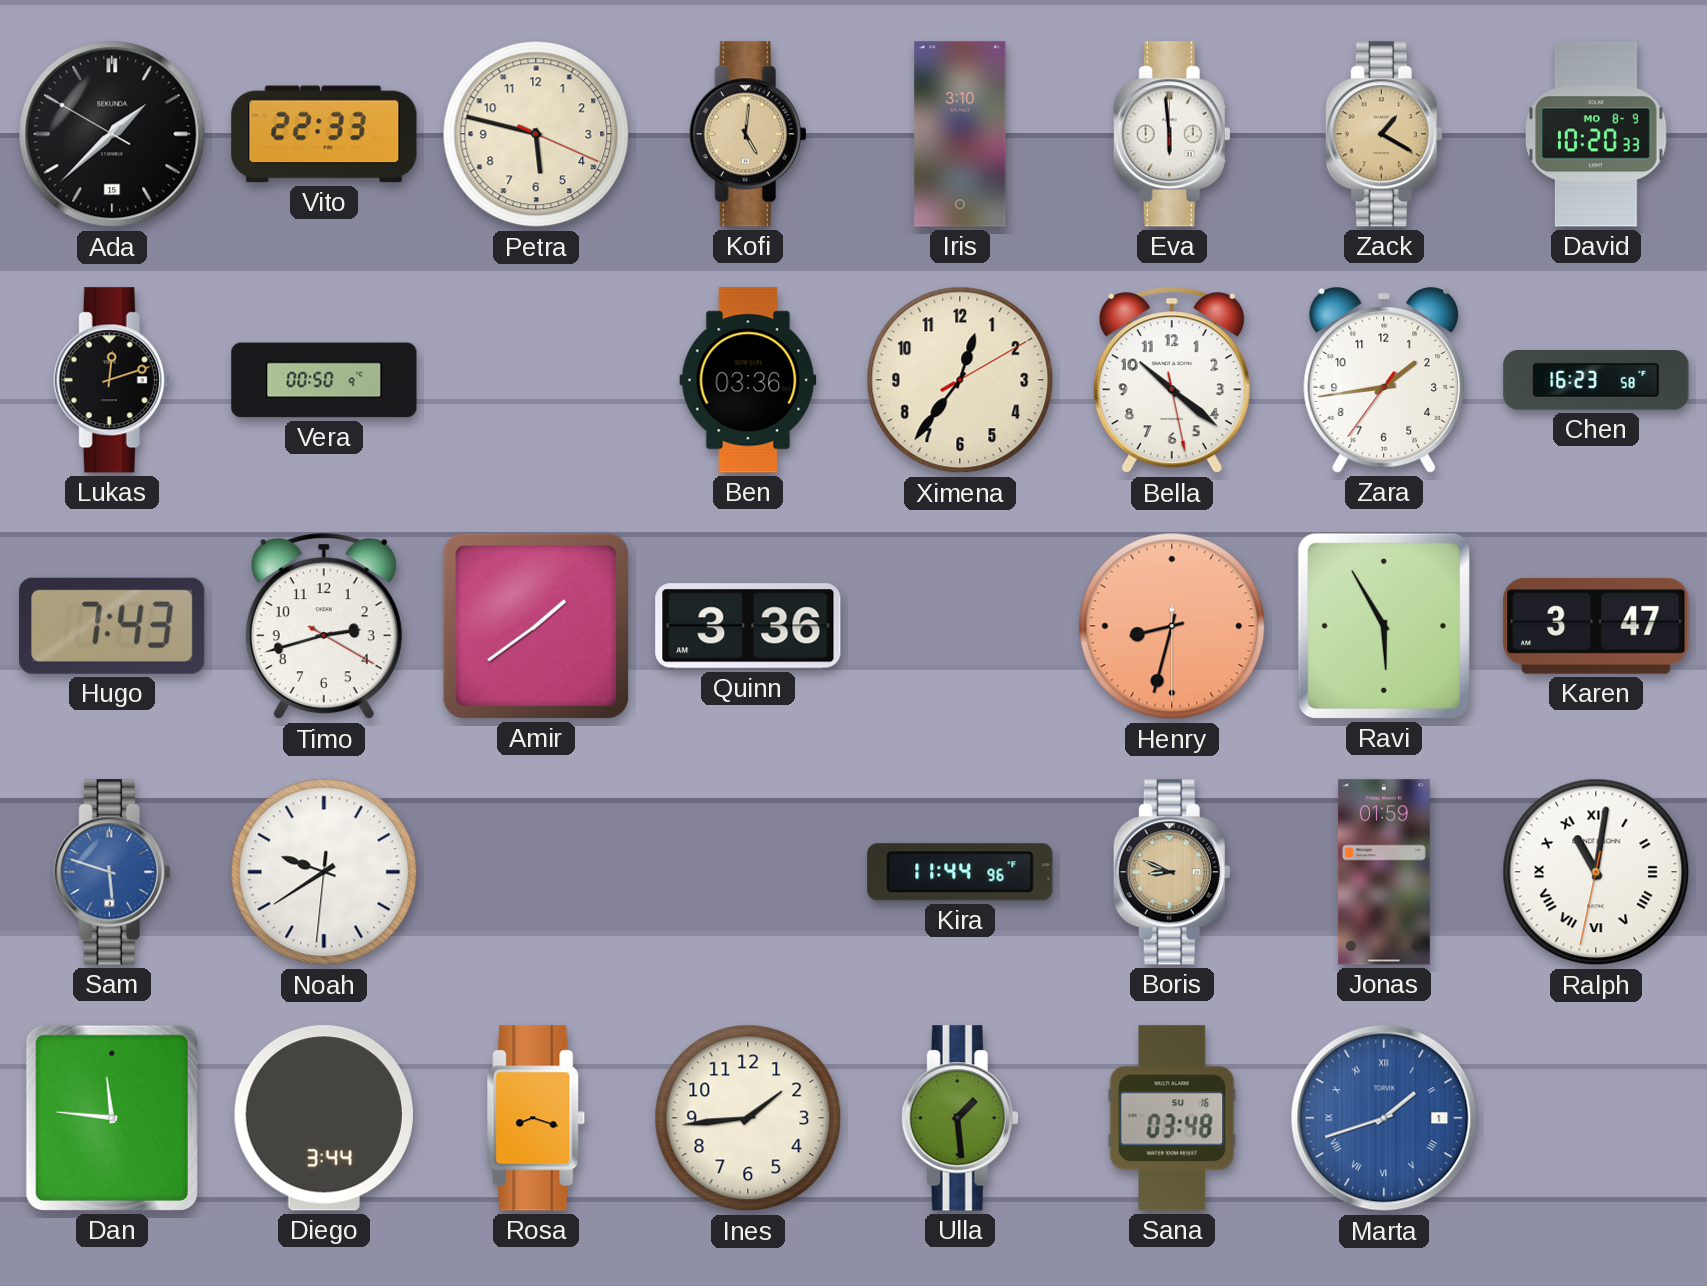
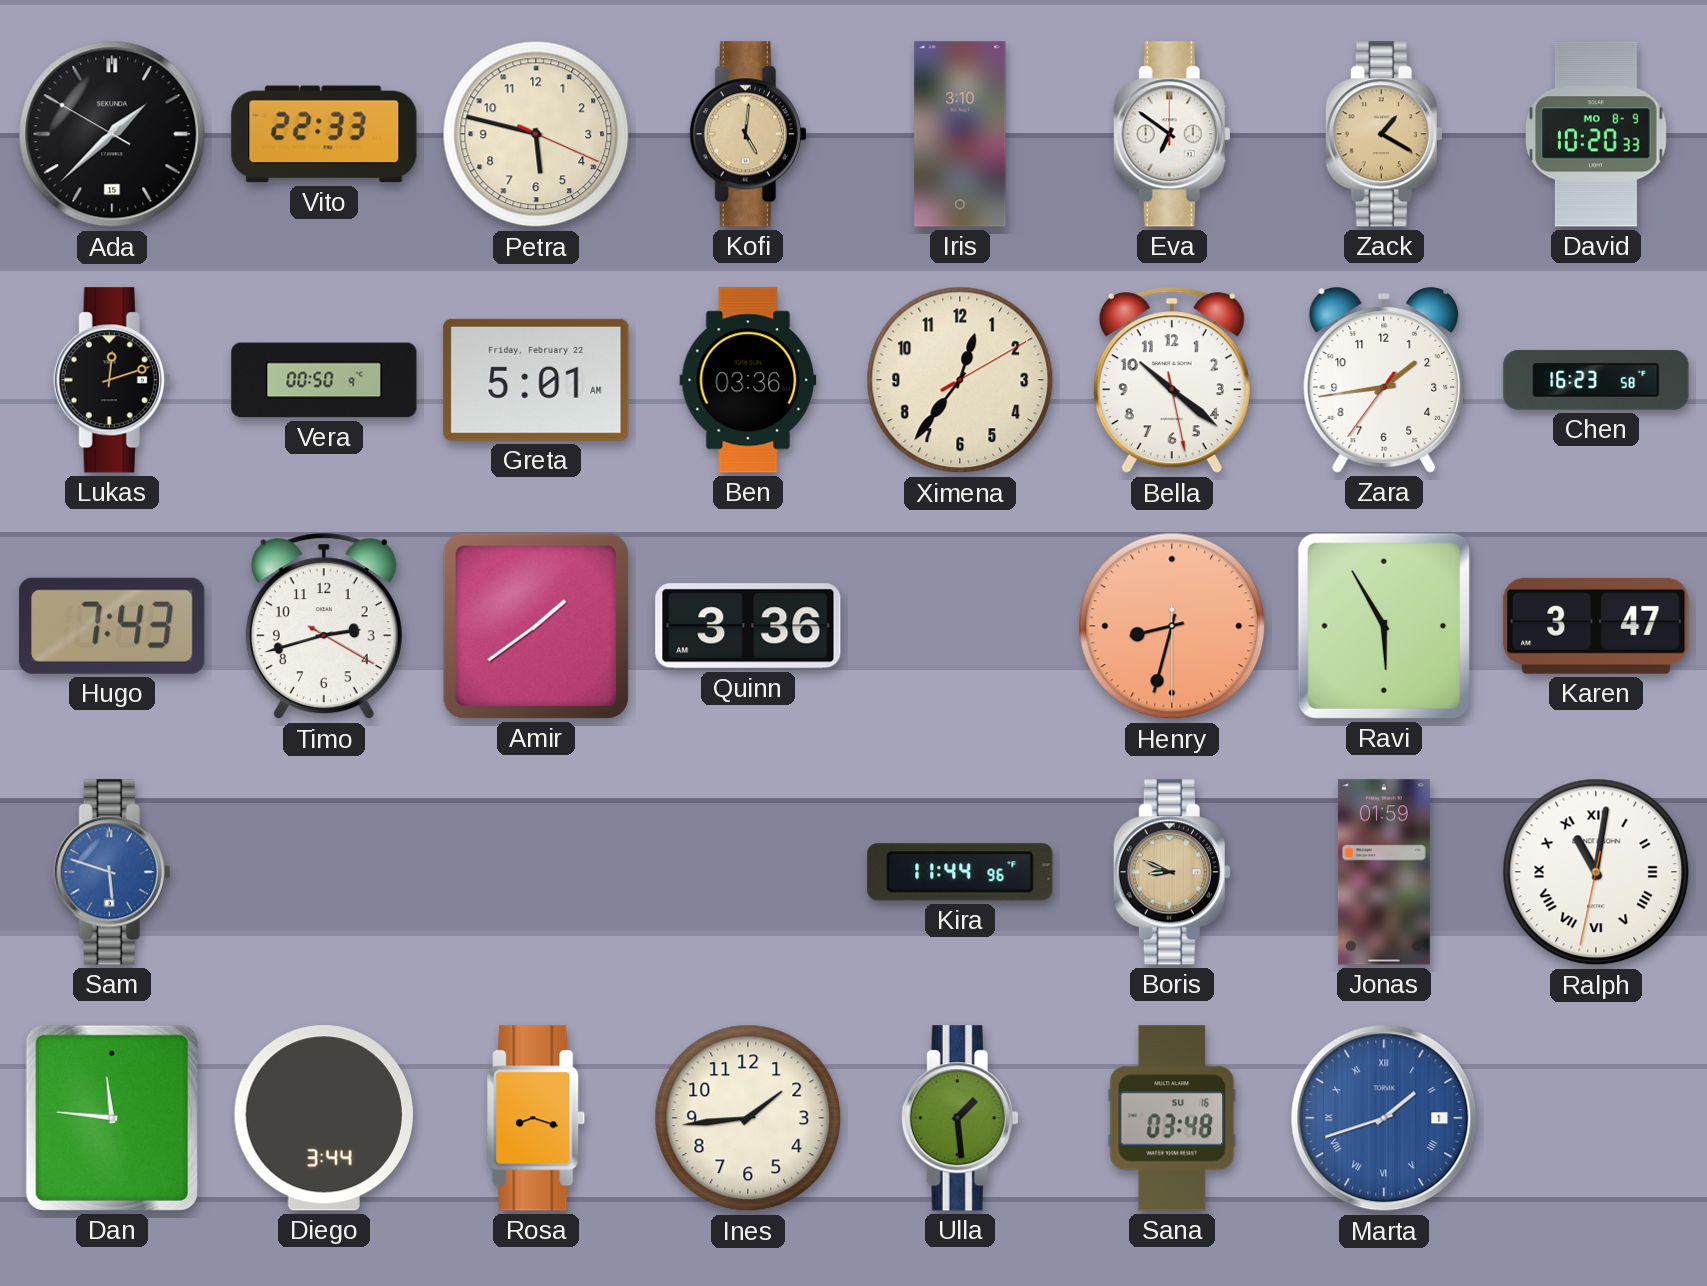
Eva: 5:59 -> 6:51 (1172, 134)
Greta: none -> 5:01 (536, 380)
Noah: 9:39 -> none (324, 872)
